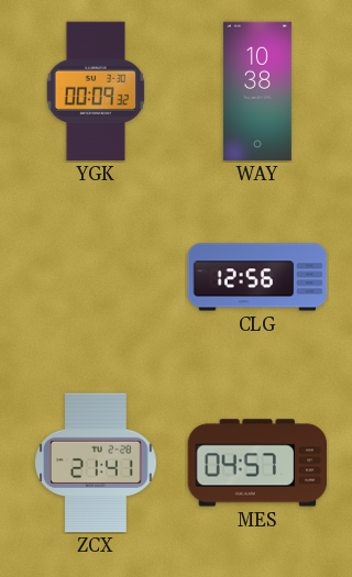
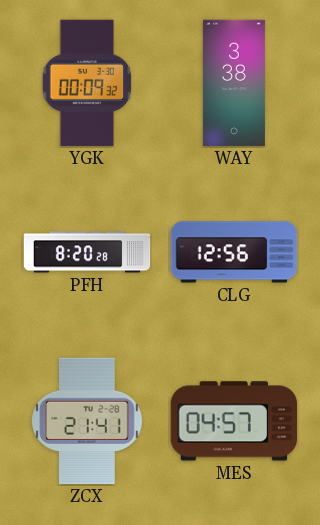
WAY: 10:38 -> 3:38 (234, 83)
PFH: none -> 8:20 (87, 252)
